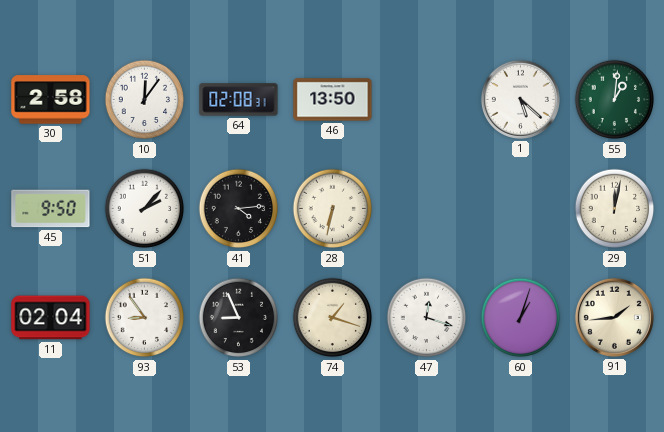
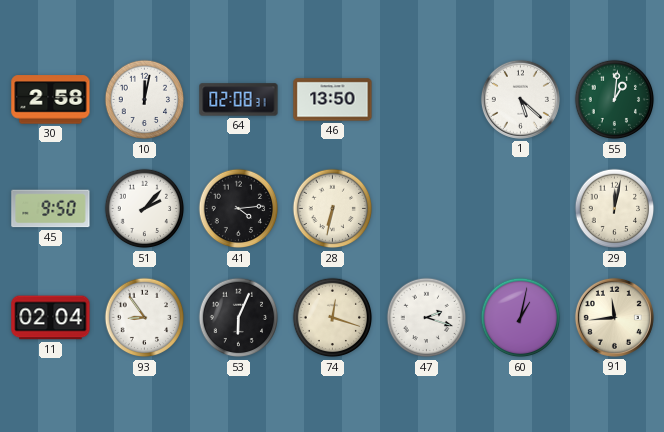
10: 12:06 -> 12:02 (145, 100)
53: 8:56 -> 6:04 (239, 318)
74: 1:18 -> 12:18 (333, 318)
47: 12:18 -> 2:18 (427, 318)
60: 1:03 -> 1:02 (521, 318)
91: 1:44 -> 11:44 (614, 317)
